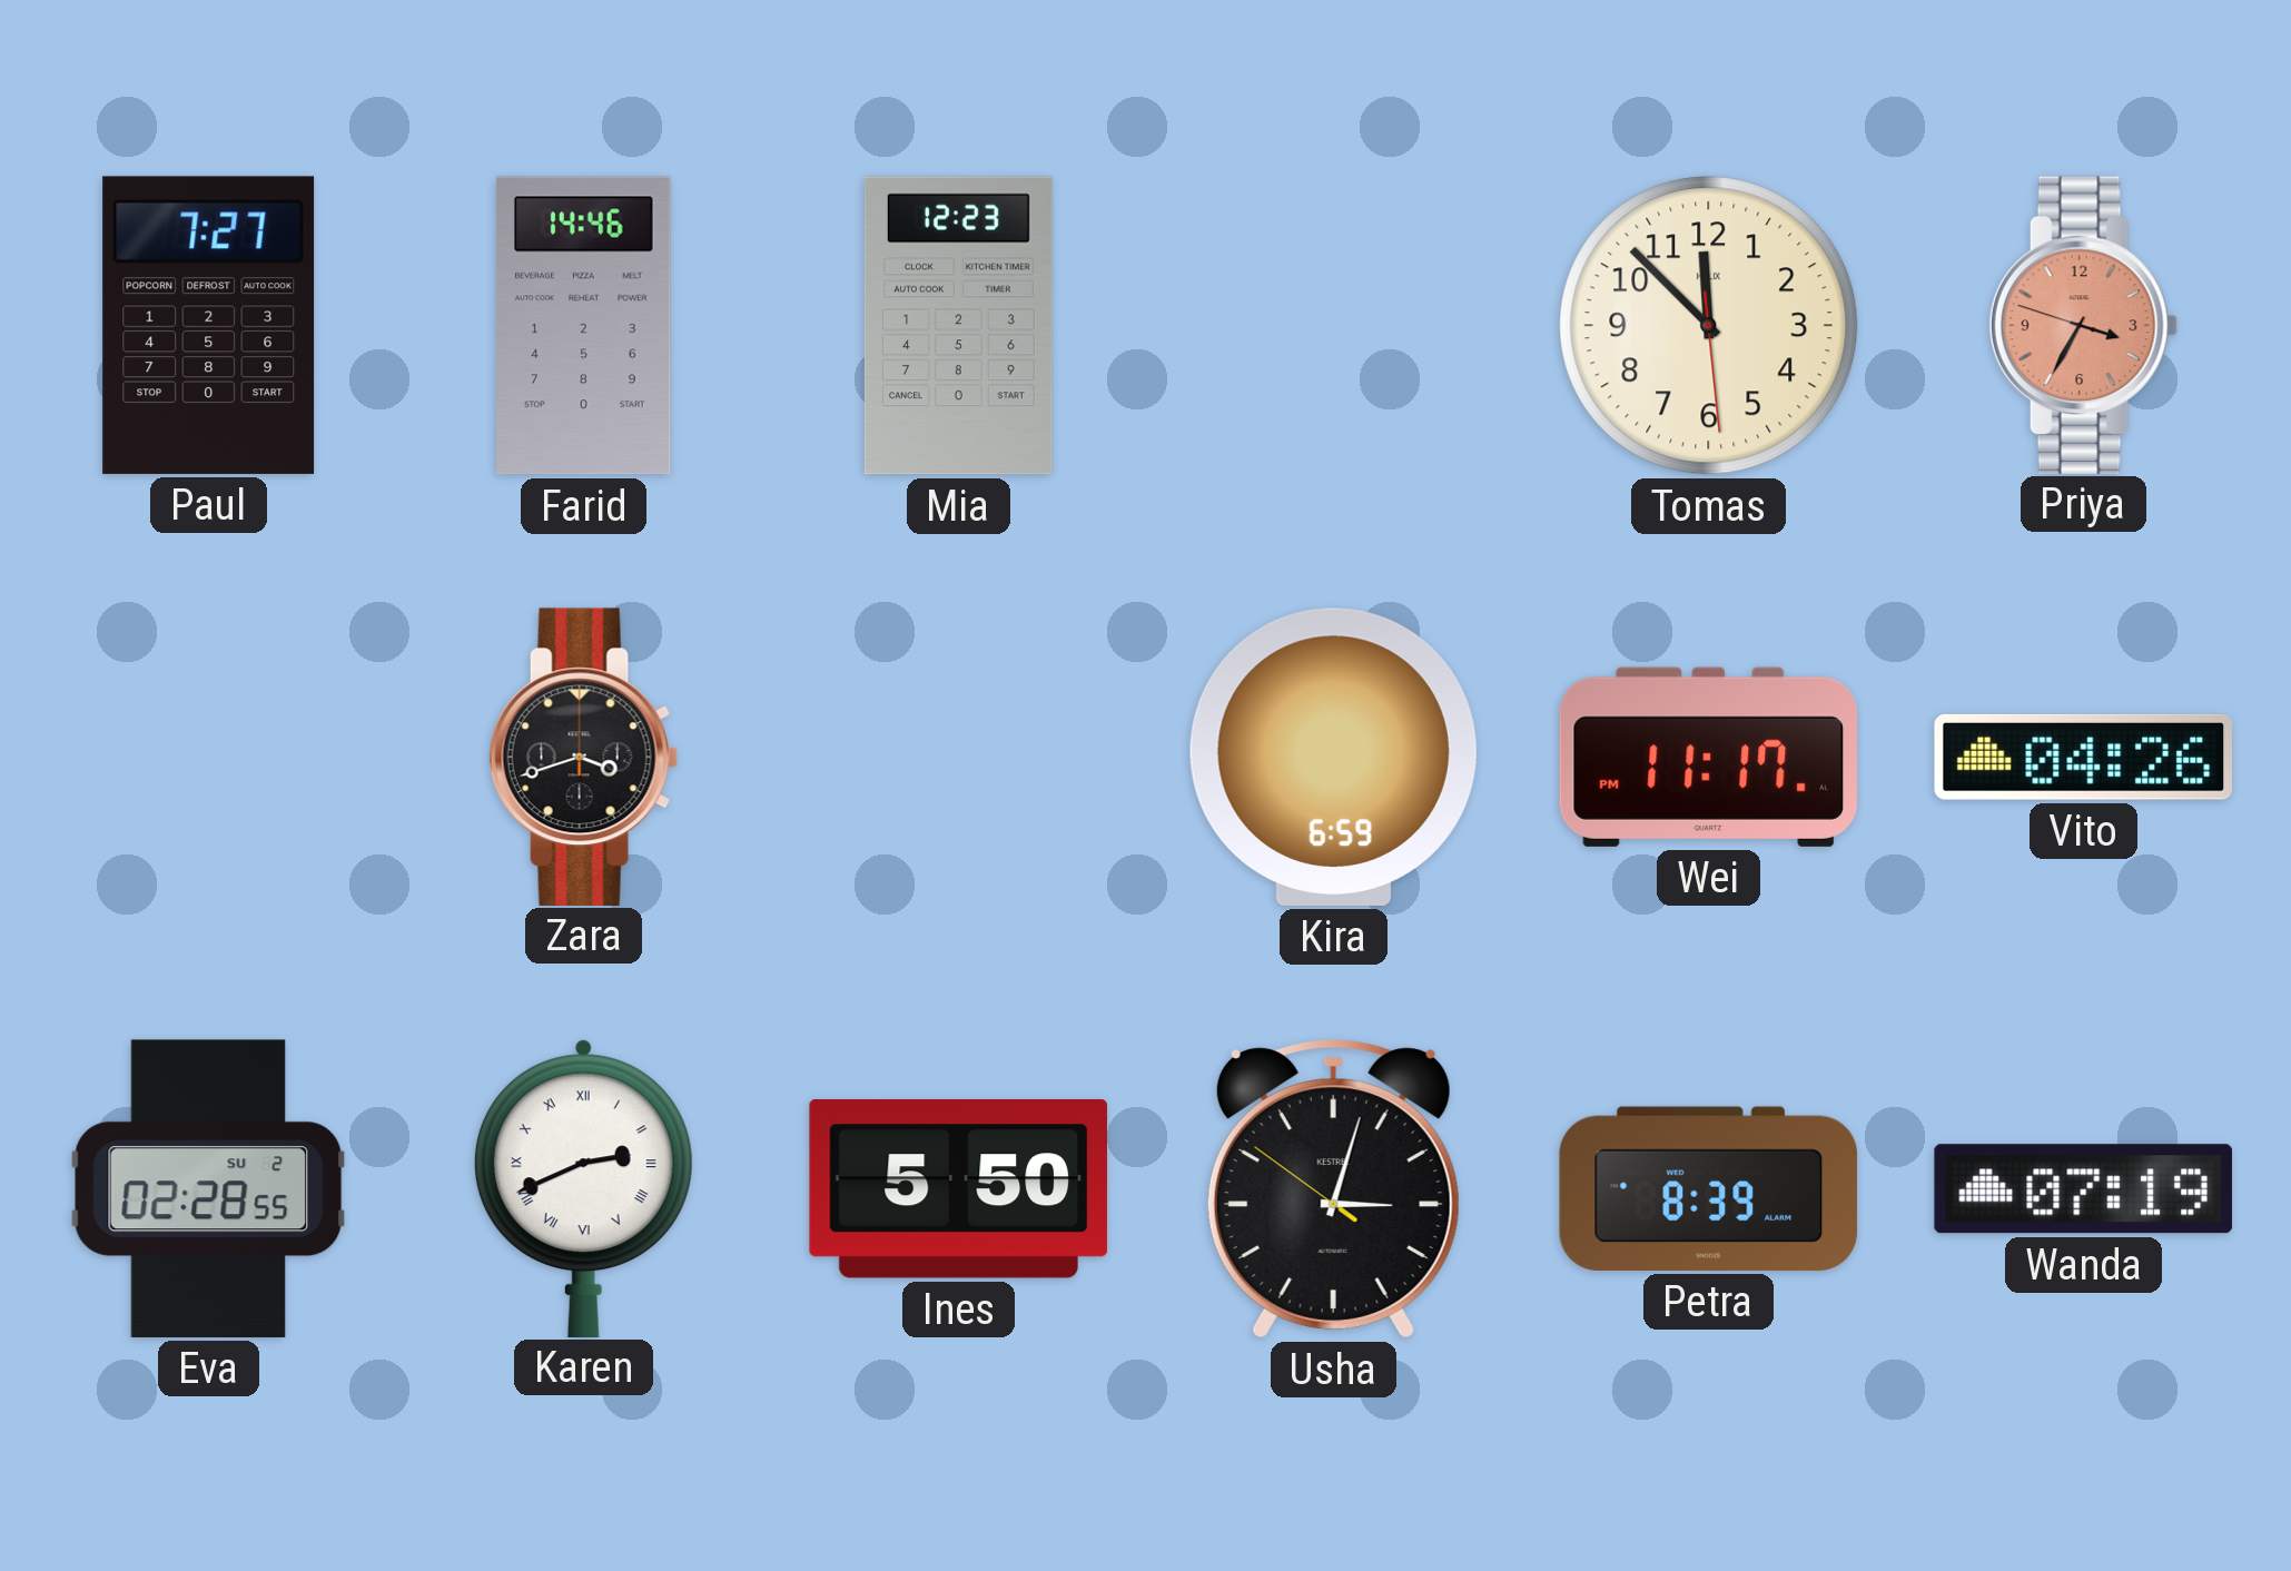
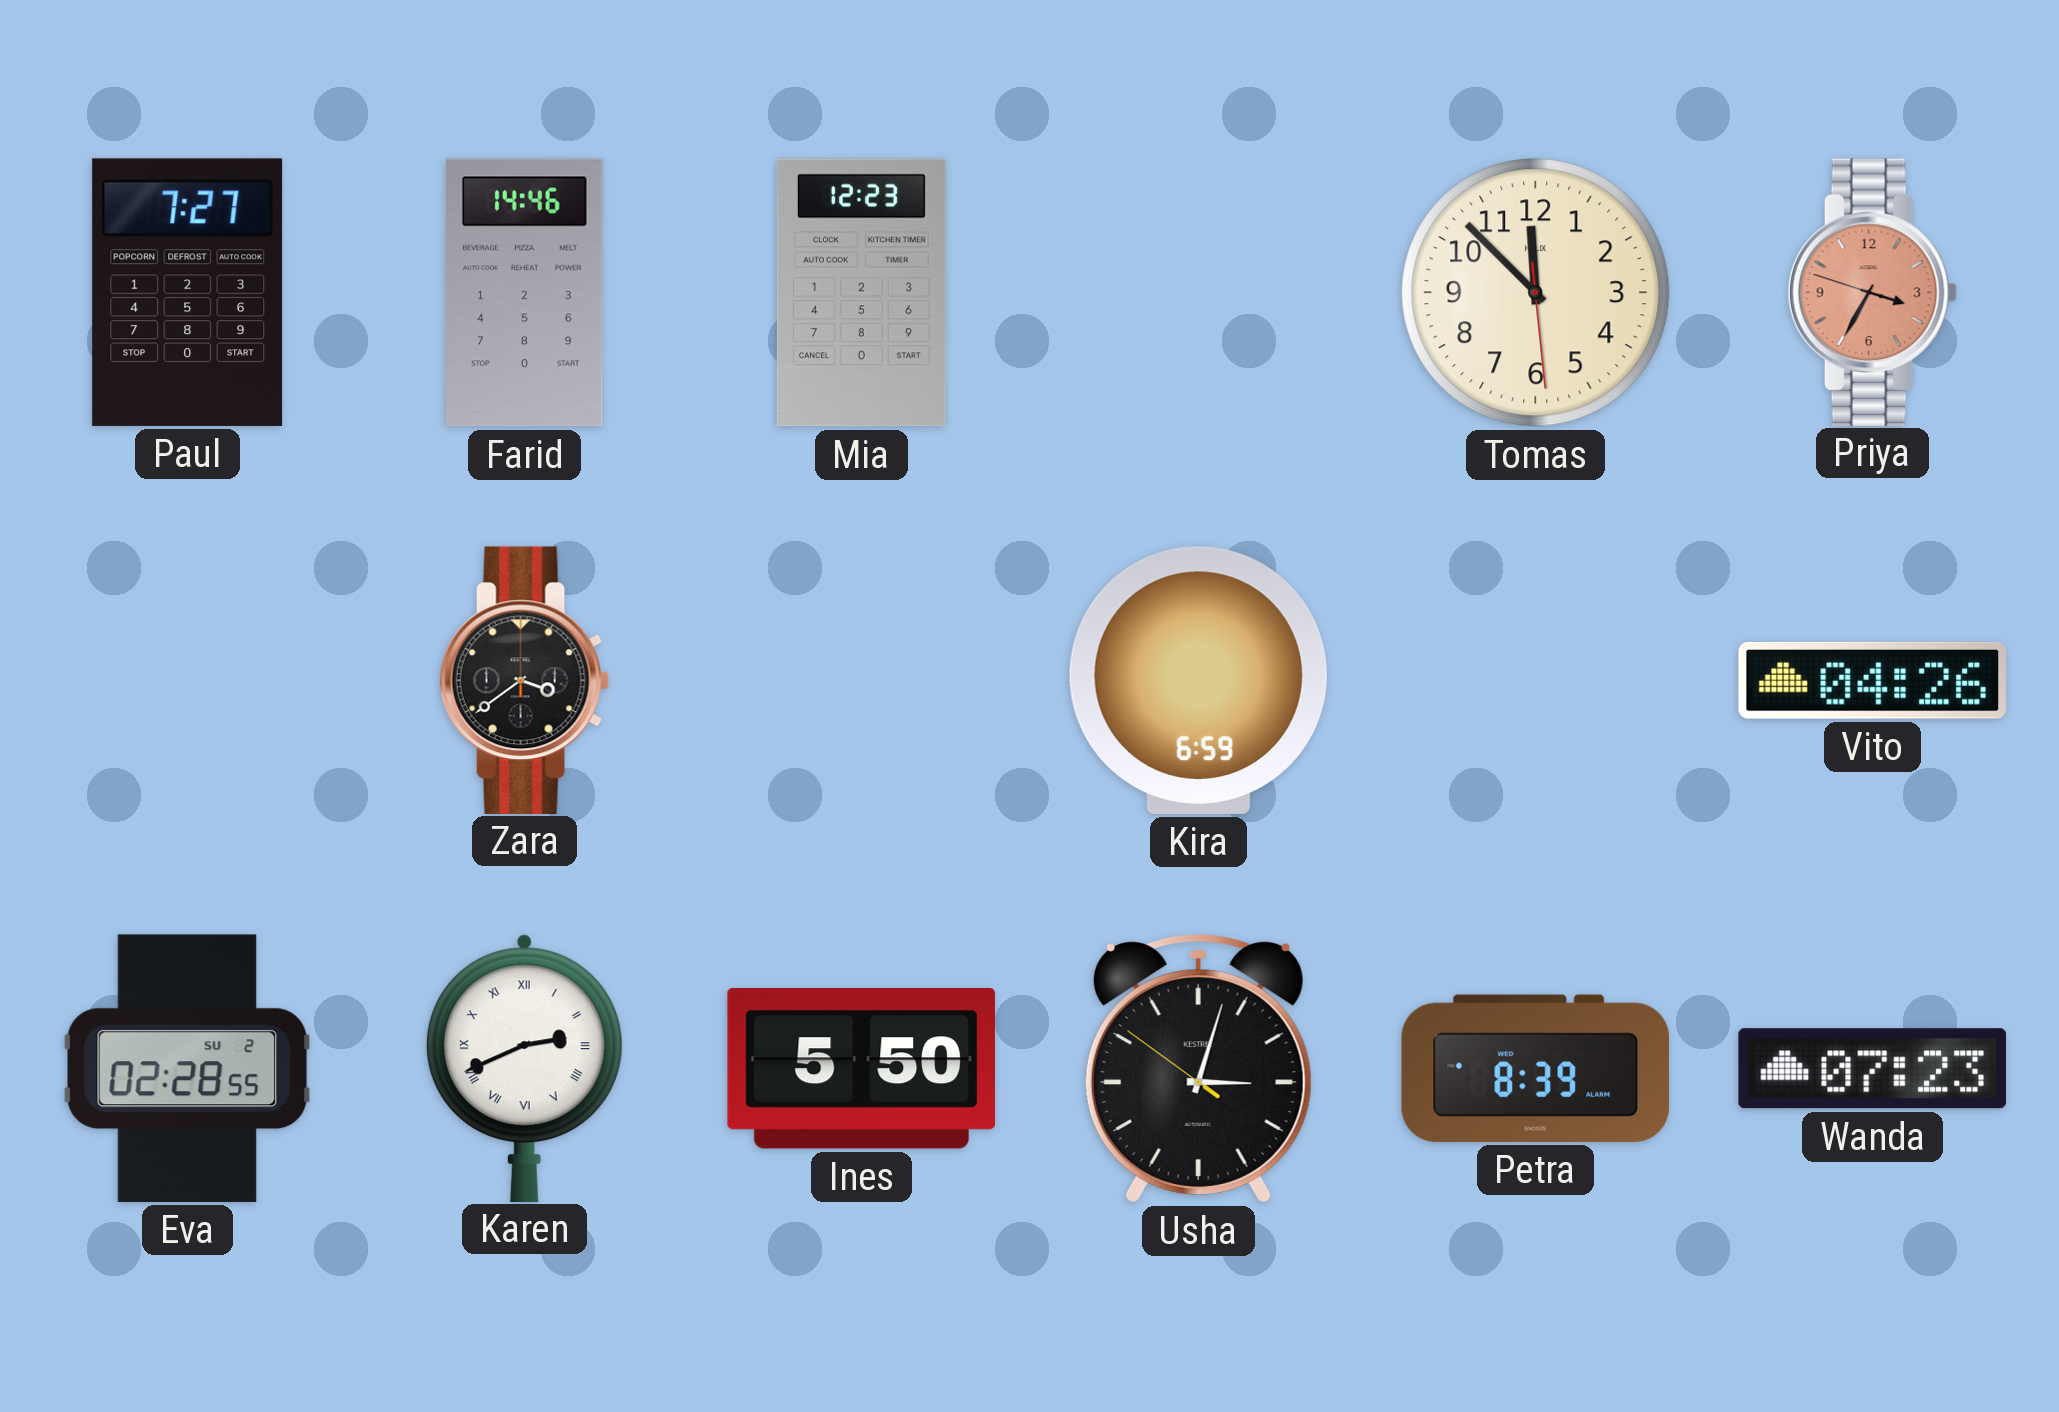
Zara: 3:42 -> 3:39 (524, 680)
Wei: 11:17 -> none (1708, 757)
Wanda: 07:19 -> 07:23 (1872, 1069)
